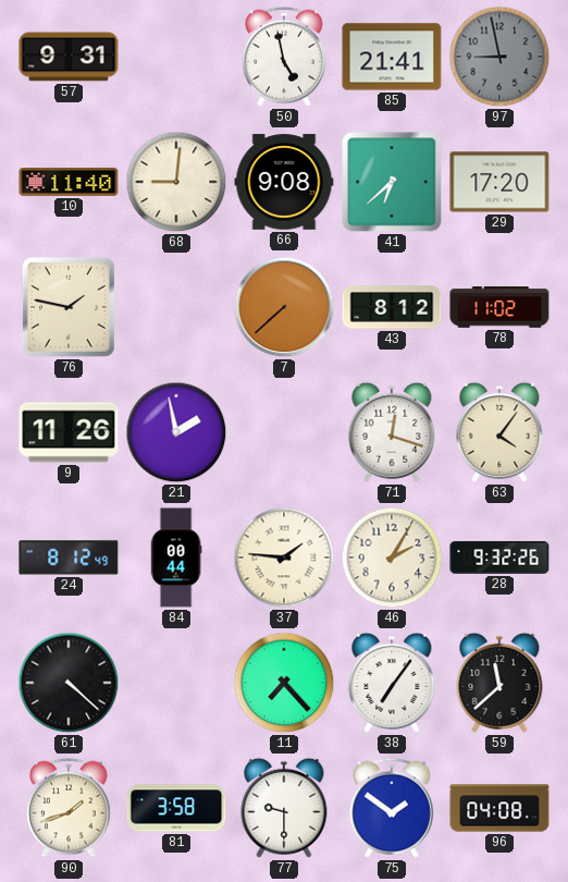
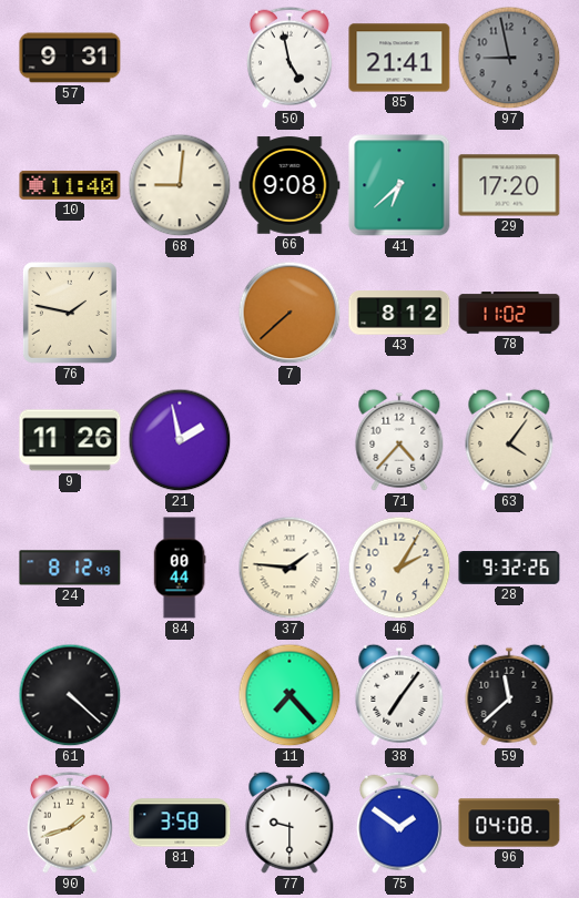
71: 12:18 -> 4:37 (399, 440)
